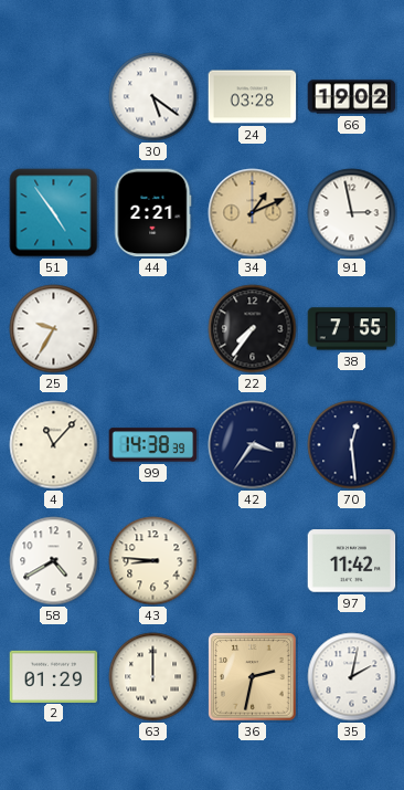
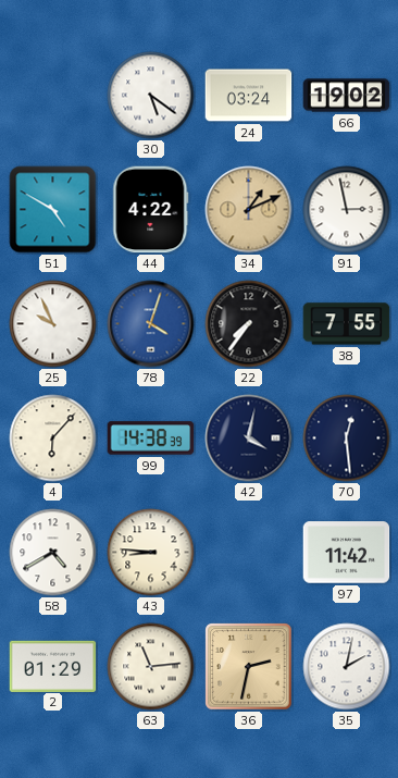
24: 03:28 -> 03:24 (249, 96)
51: 4:54 -> 4:50 (53, 210)
44: 2:21 -> 4:22 (151, 210)
25: 9:35 -> 9:56 (53, 324)
78: none -> 4:03 (151, 324)
4: 11:07 -> 6:07 (53, 439)
42: 3:36 -> 4:02 (249, 439)
63: 12:00 -> 11:14 (151, 667)
